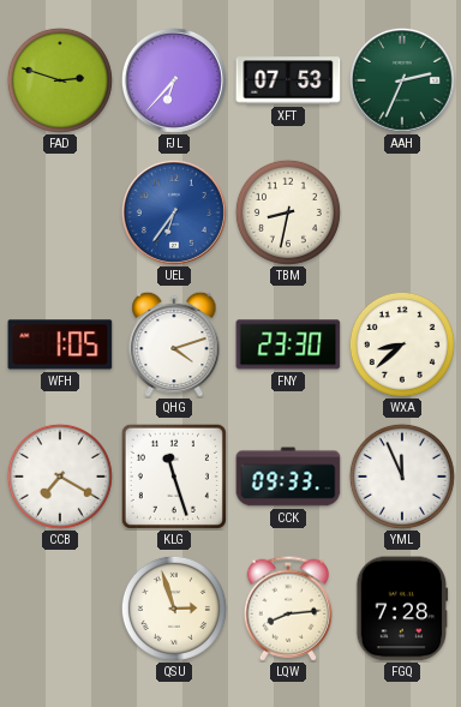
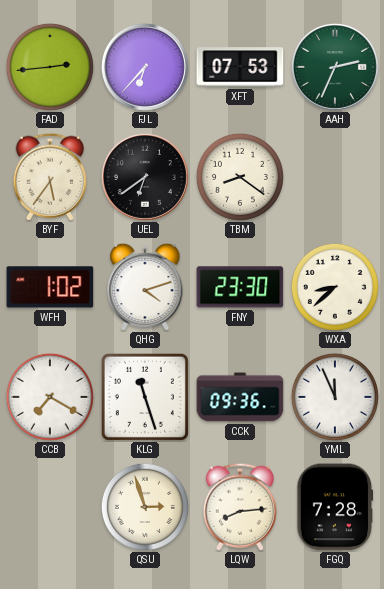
FAD: 2:48 -> 2:44 (50, 67)
BYF: none -> 5:36 (49, 177)
UEL: 6:36 -> 6:39 (145, 177)
UEL dial: blue -> black (145, 177)
TBM: 8:32 -> 8:21 (240, 177)
WFH: 1:05 -> 1:02 (50, 287)
CCK: 09:33 -> 09:36 (240, 397)
